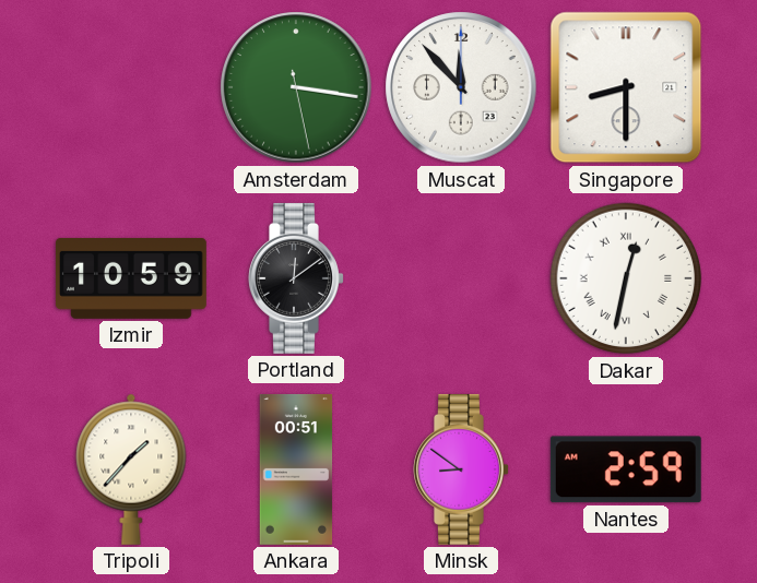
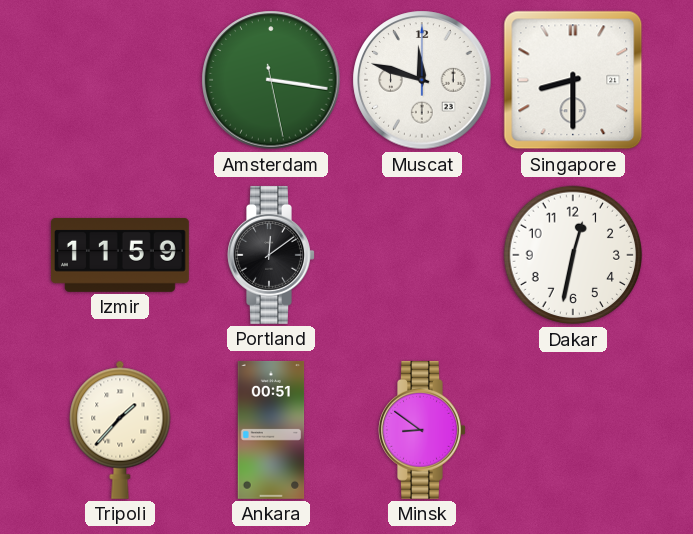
Muscat: 11:53 -> 11:48 (422, 80)
Izmir: 10:59 -> 11:59 (120, 255)
Dakar numerals: Roman -> Arabic (573, 255)
Nantes: 2:59 -> none (626, 469)
